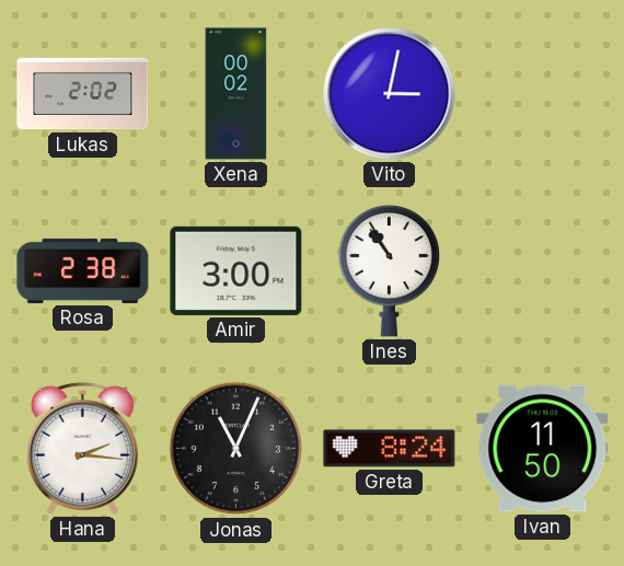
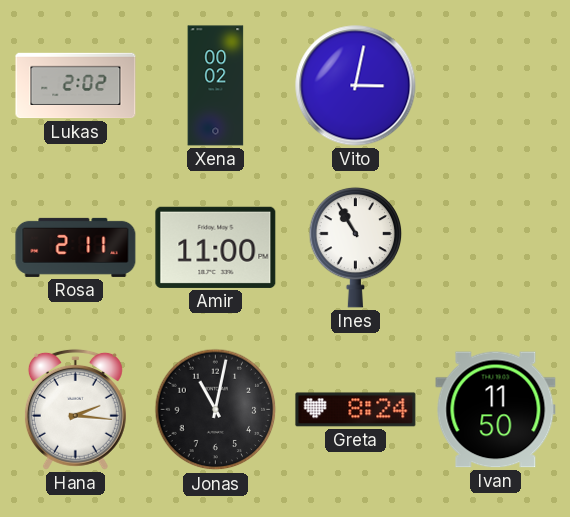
Rosa: 2:38 -> 2:11 (76, 247)
Amir: 3:00 -> 11:00 (216, 247)
Ines: 10:54 -> 10:55 (356, 247)
Jonas: 11:04 -> 11:02 (216, 410)
